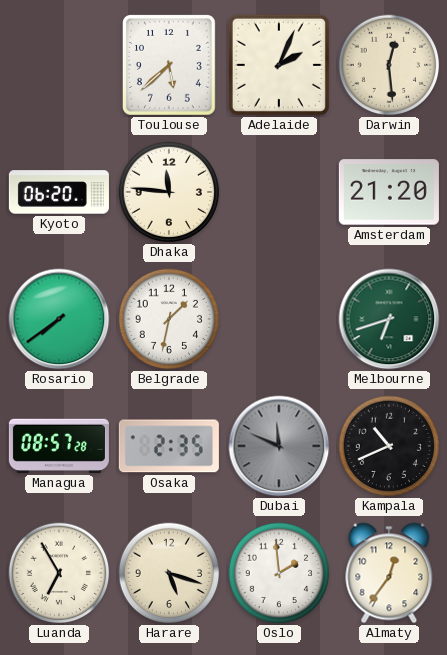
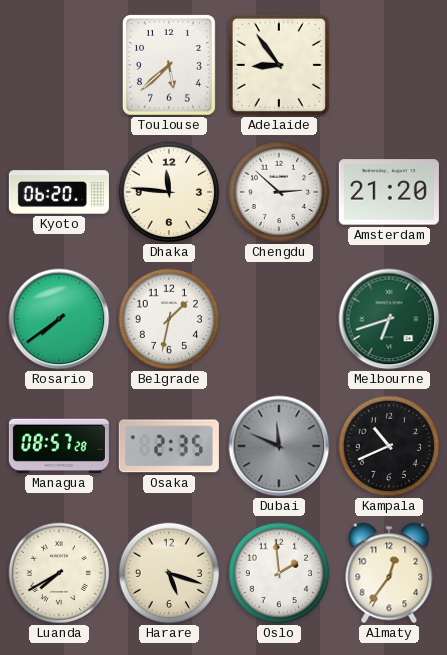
Adelaide: 2:04 -> 8:54 (279, 65)
Darwin: 12:29 -> none (389, 65)
Chengdu: none -> 2:52 (279, 192)
Luanda: 6:55 -> 7:40 (59, 573)
